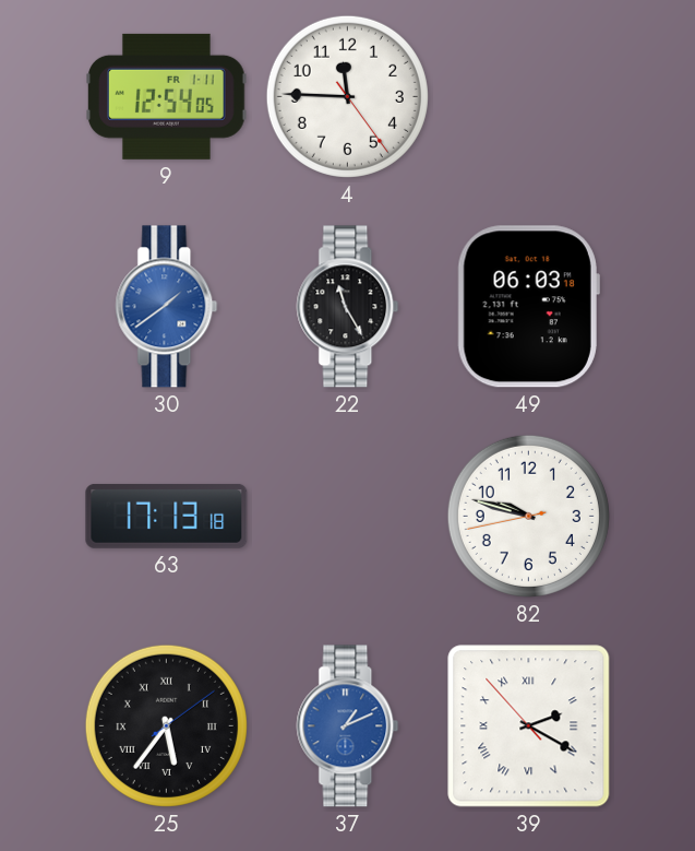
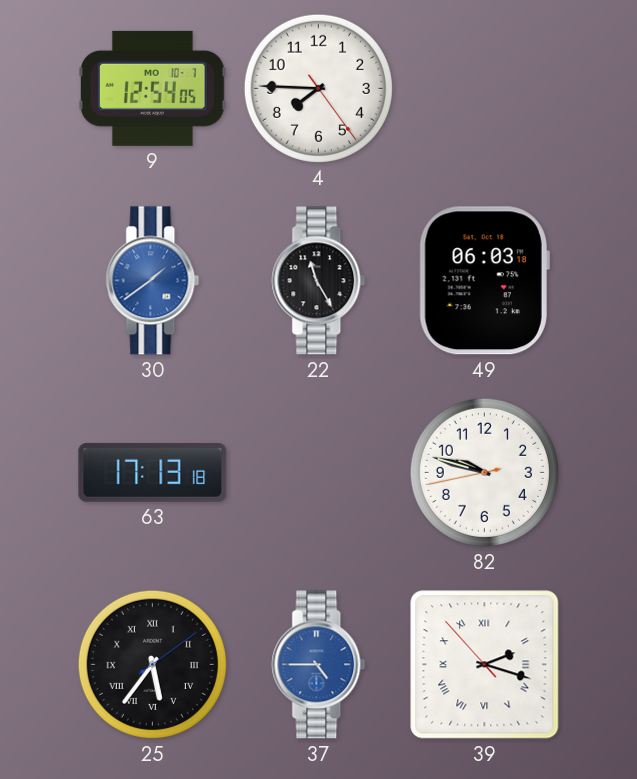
9 date: FR 1-11 -> MO 10-7 (153, 88)
4: 11:45 -> 7:45 (318, 88)
37: 1:11 -> 4:45 (319, 665)
39: 2:19 -> 2:17 (485, 665)
